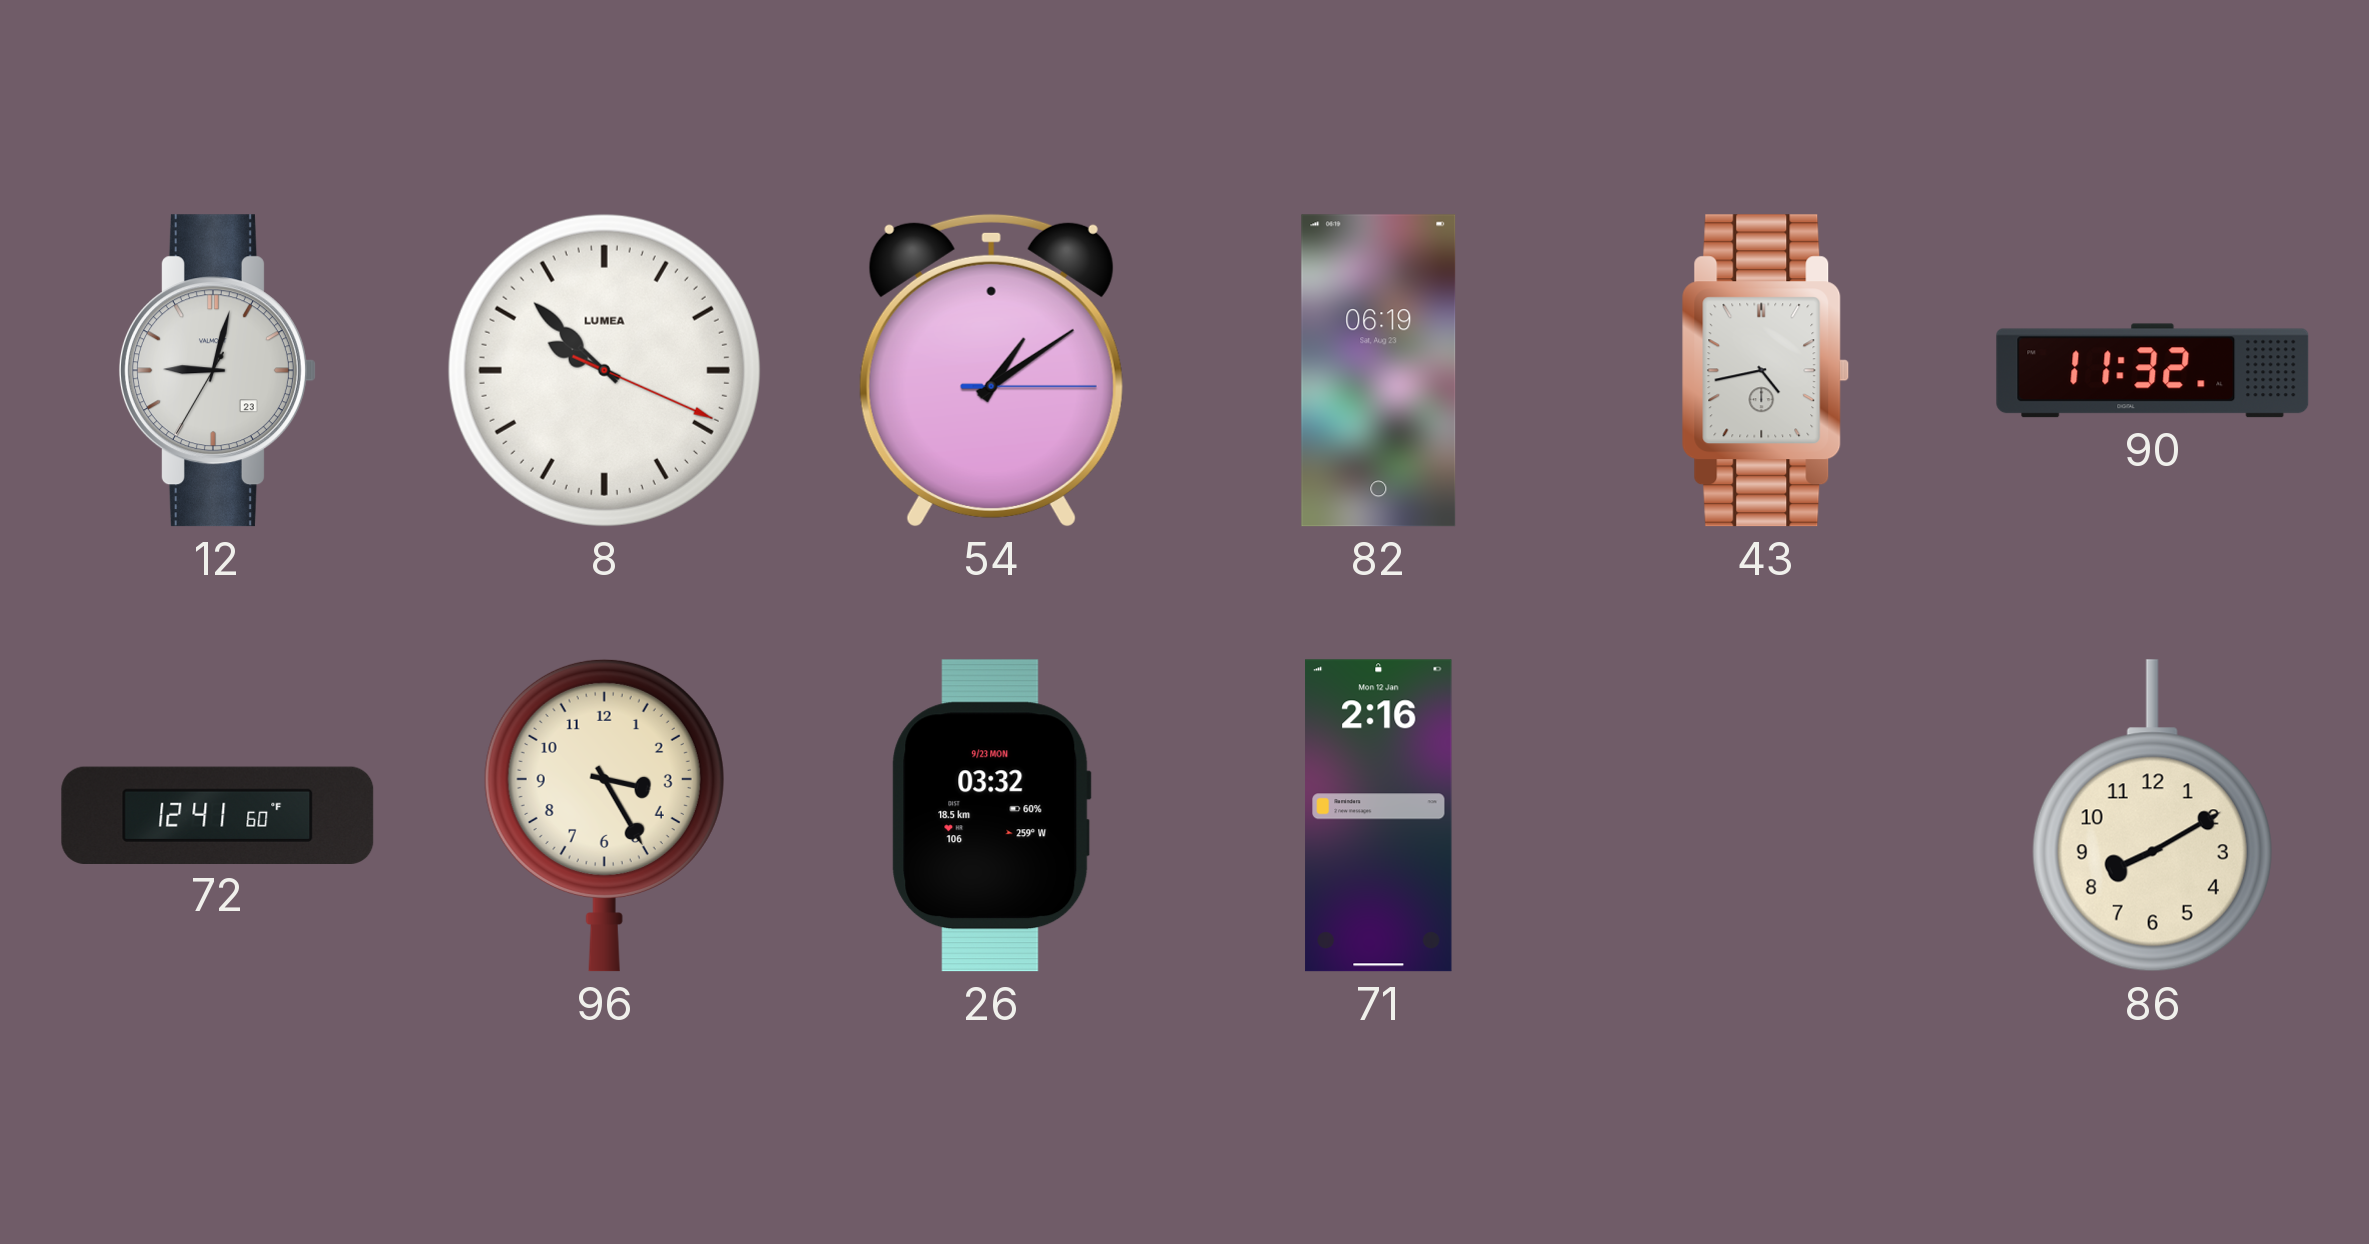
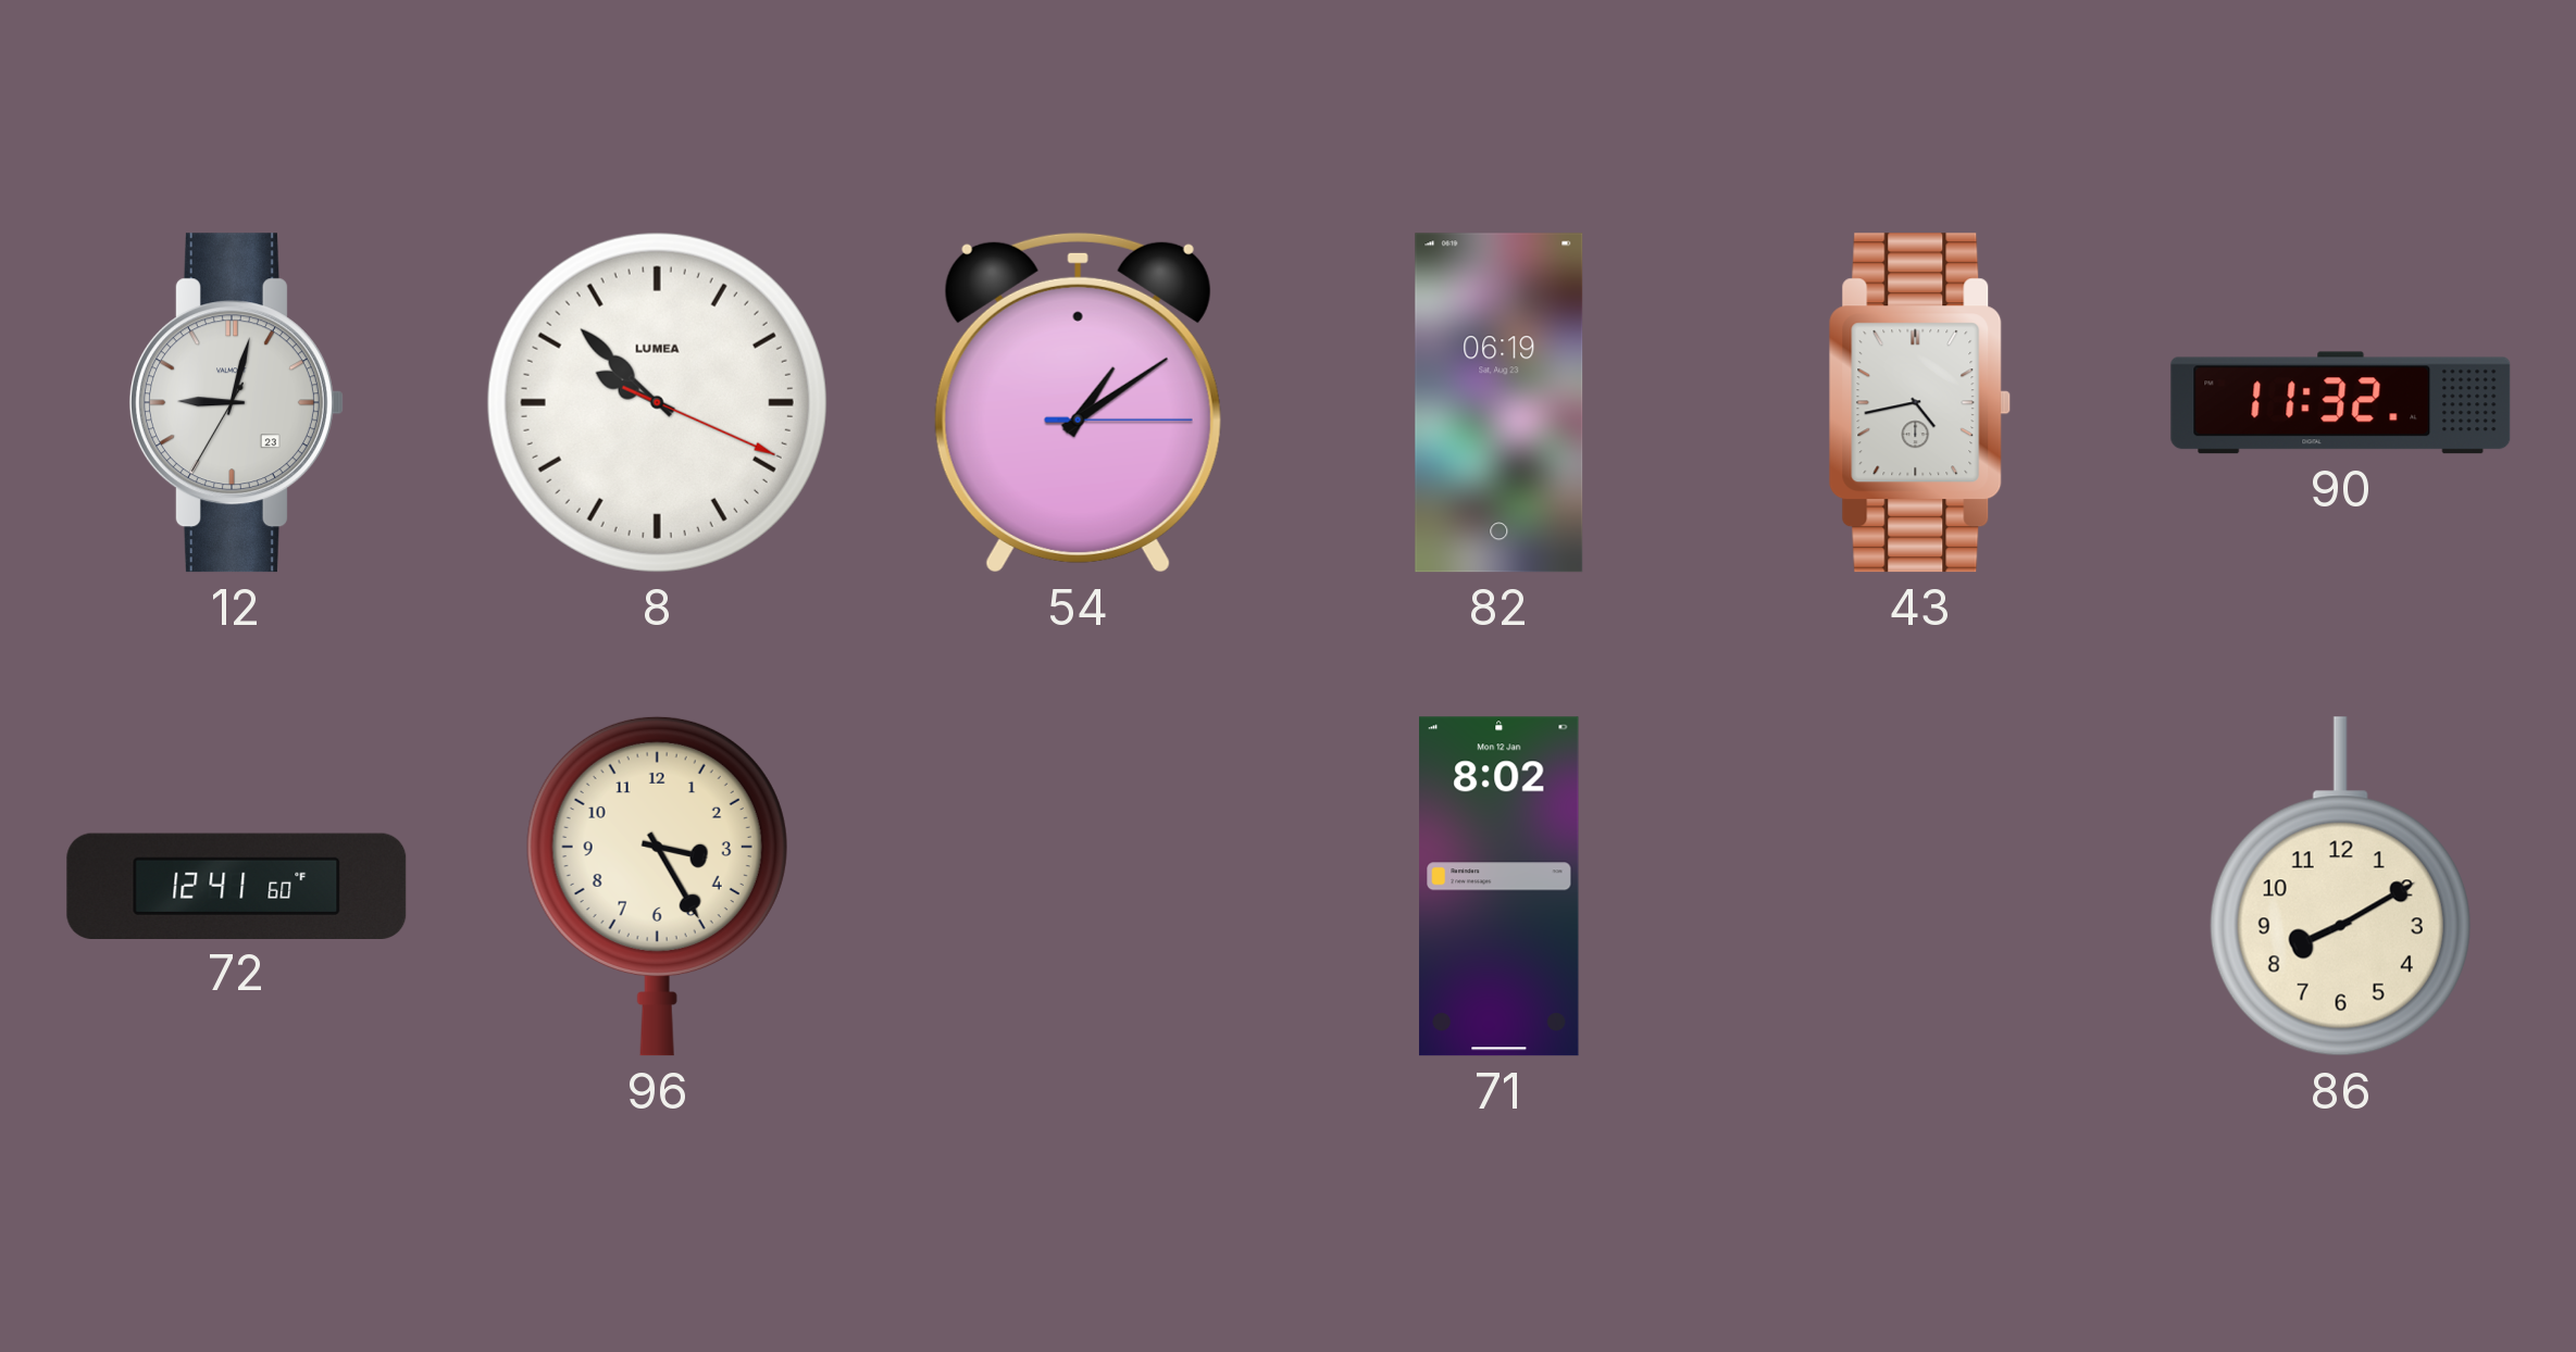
26: 03:32 -> none (991, 816)
71: 2:16 -> 8:02 (1499, 887)
